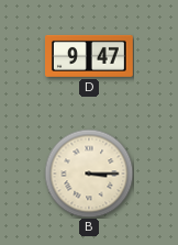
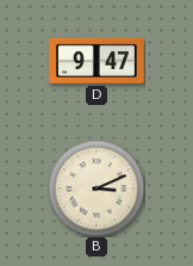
B: 3:15 -> 3:11 (96, 188)
